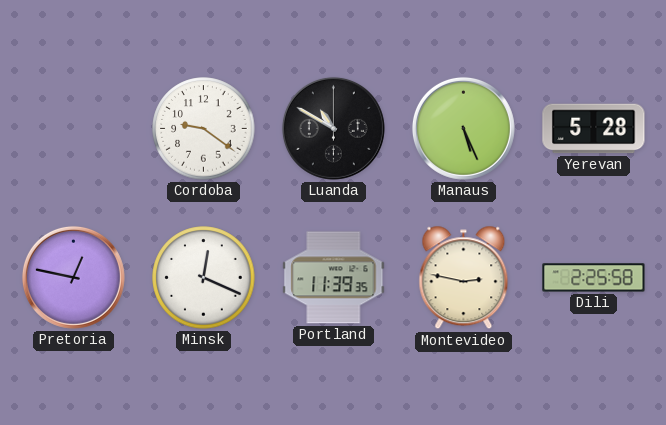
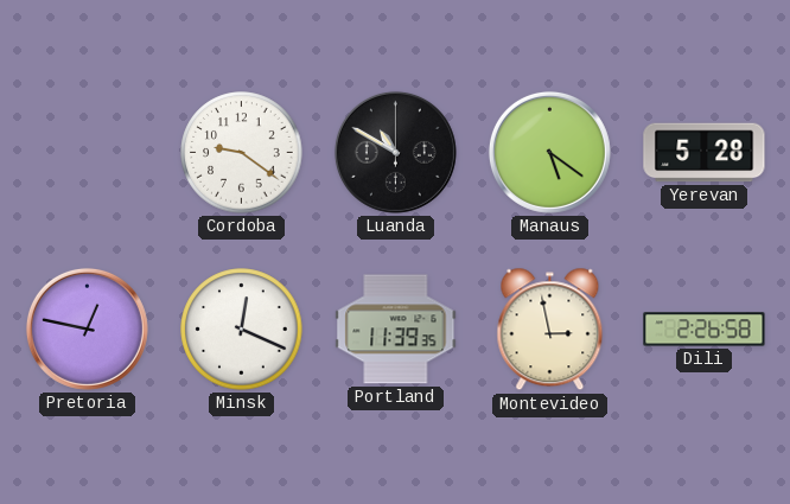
Manaus: 5:26 -> 5:21 (549, 152)
Montevideo: 2:47 -> 2:58 (550, 330)
Dili: 2:25 -> 2:26 (705, 330)
